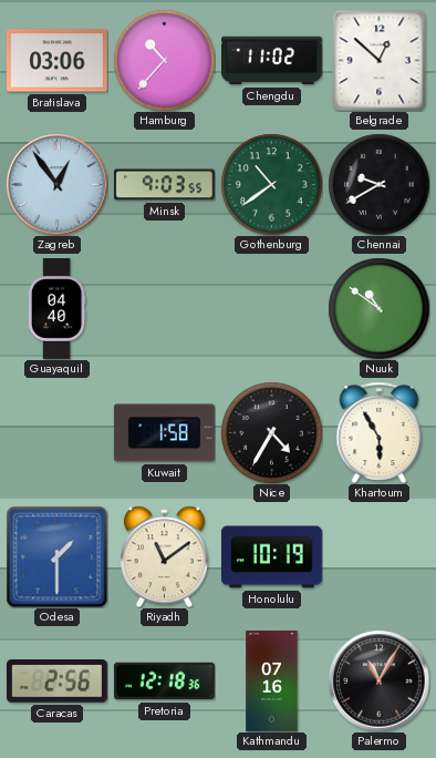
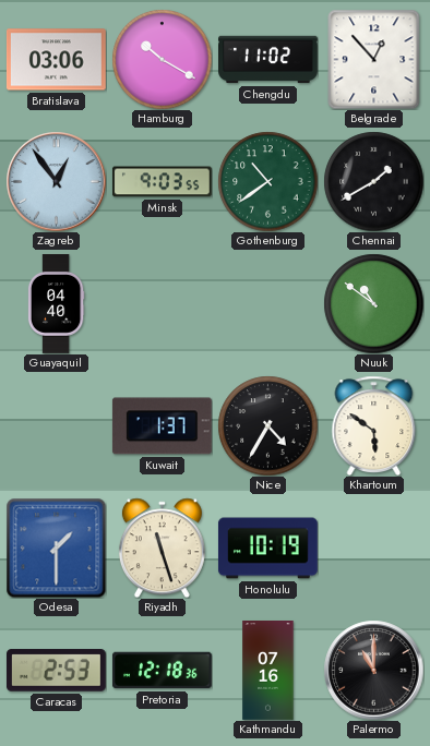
Hamburg: 10:37 -> 10:20 (162, 59)
Belgrade: 12:52 -> 12:53 (374, 59)
Chennai: 9:40 -> 1:40 (373, 181)
Kuwait: 1:58 -> 1:37 (162, 426)
Khartoum: 5:55 -> 5:51 (374, 425)
Riyadh: 11:09 -> 11:27 (162, 548)
Caracas: 2:56 -> 2:53 (56, 671)
Palermo: 11:05 -> 11:00 (373, 670)
